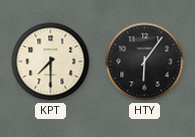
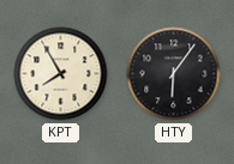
KPT: 7:30 -> 7:55 (61, 74)
